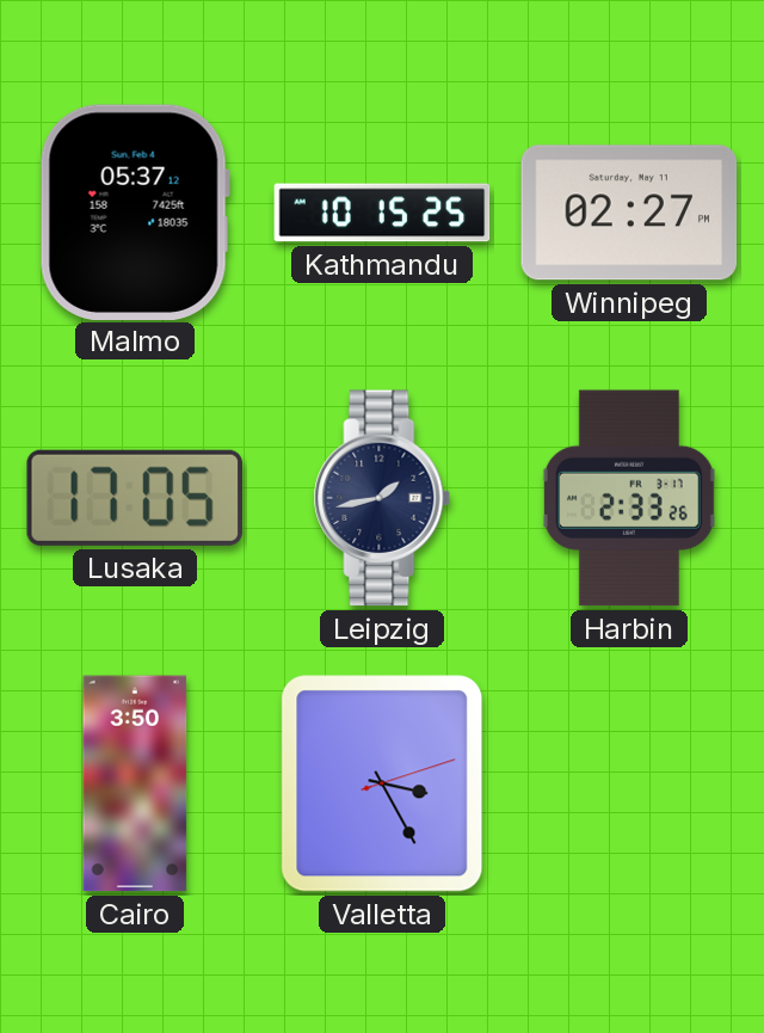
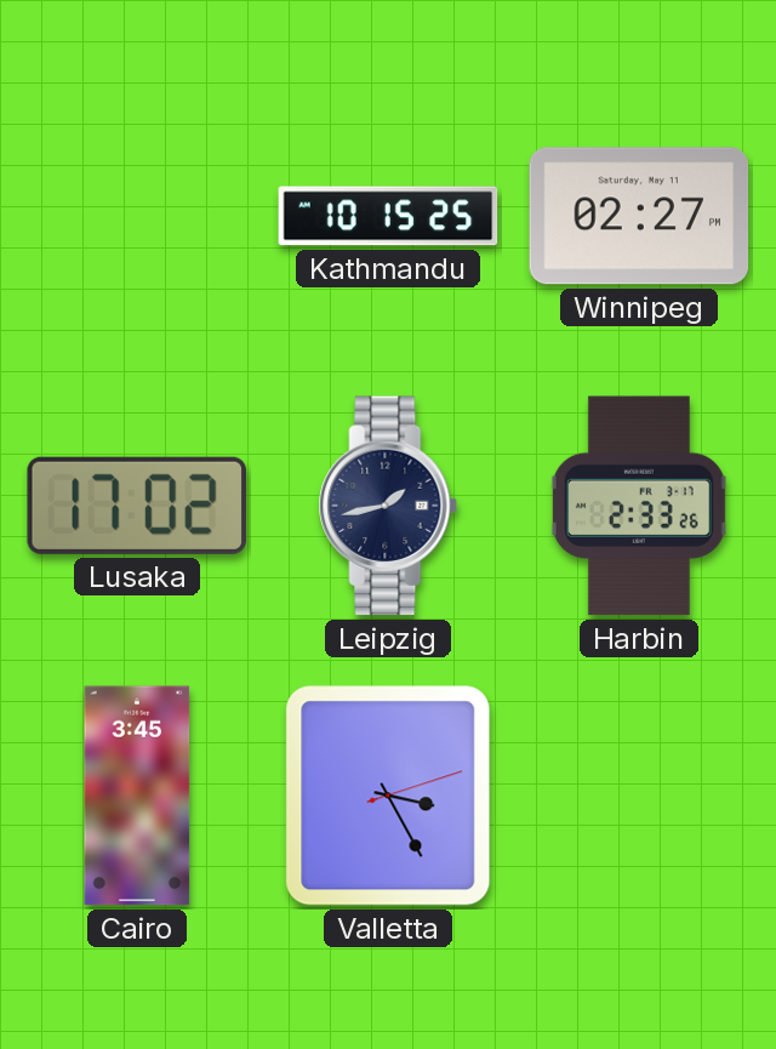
Malmo: 05:37 -> none (135, 211)
Lusaka: 17:05 -> 17:02 (136, 506)
Cairo: 3:50 -> 3:45 (137, 796)
